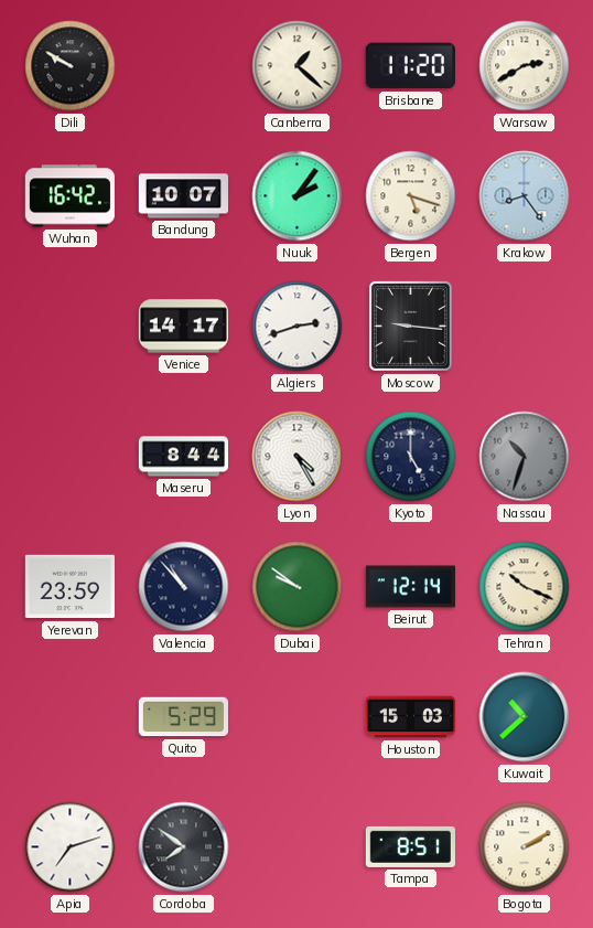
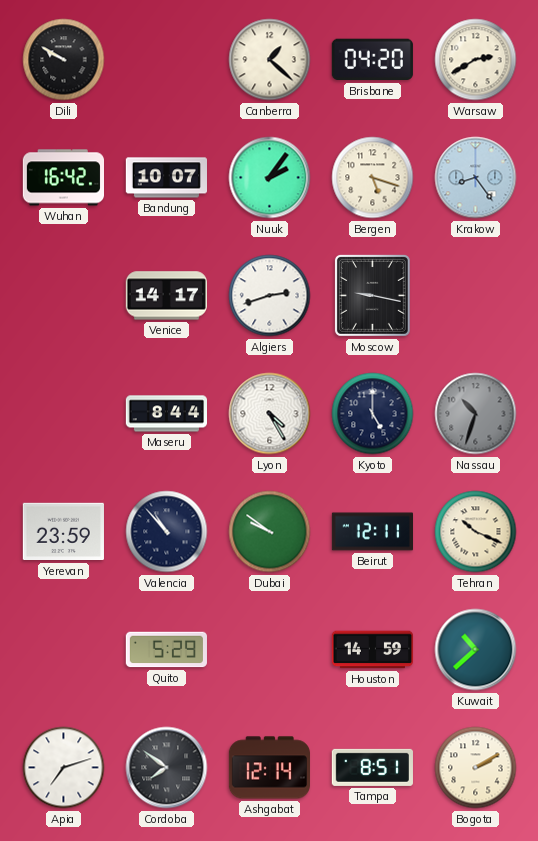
Brisbane: 11:20 -> 04:20 (372, 60)
Moscow: 9:16 -> 9:17 (372, 295)
Beirut: 12:14 -> 12:11 (372, 532)
Houston: 15:03 -> 14:59 (372, 650)
Ashgabat: none -> 12:14 (269, 768)
